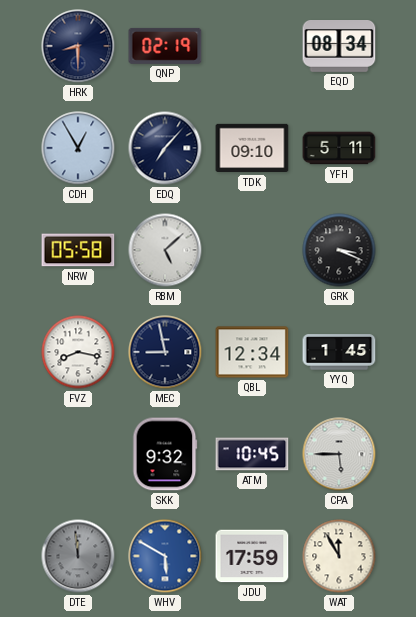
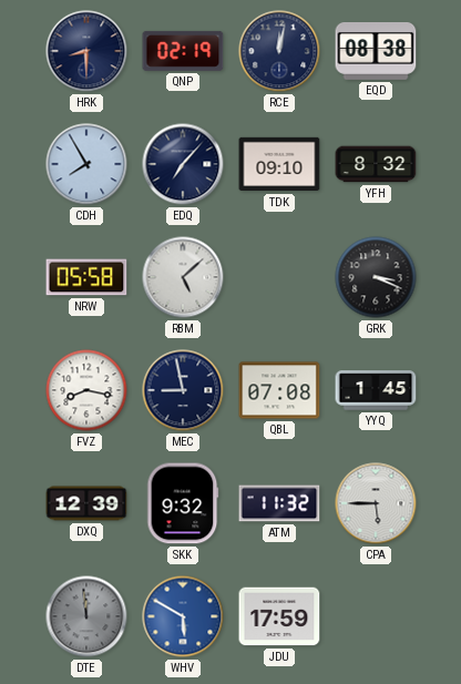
RCE: none -> 12:02 (279, 51)
EQD: 08:34 -> 08:38 (376, 51)
CDH: 12:55 -> 7:55 (86, 164)
YFH: 5:11 -> 8:32 (376, 164)
QBL: 12:34 -> 07:08 (279, 390)
DXQ: none -> 12:39 (86, 503)
ATM: 10:45 -> 11:32 (279, 503)
WAT: 11:55 -> none (339, 556)
